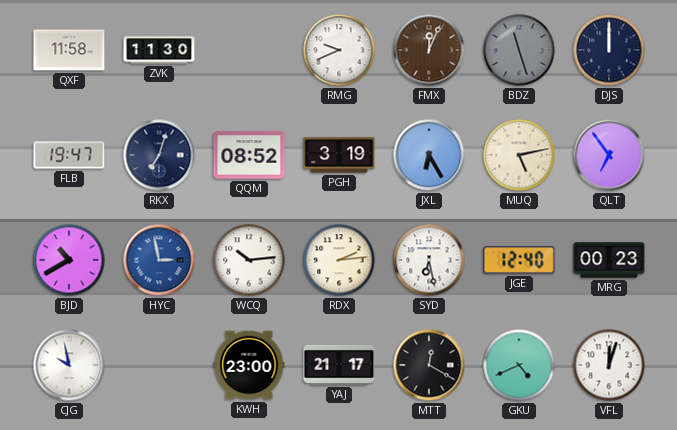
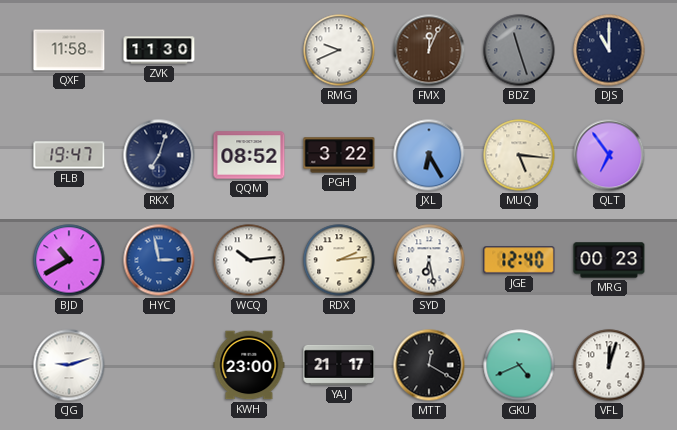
DJS: 12:00 -> 11:00 (609, 50)
PGH: 3:19 -> 3:22 (339, 155)
MUQ: 5:13 -> 5:16 (519, 155)
CJG: 9:58 -> 9:12 (69, 365)
